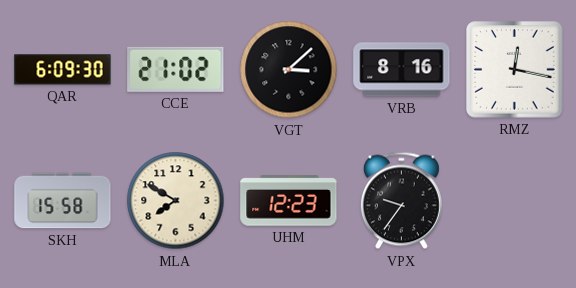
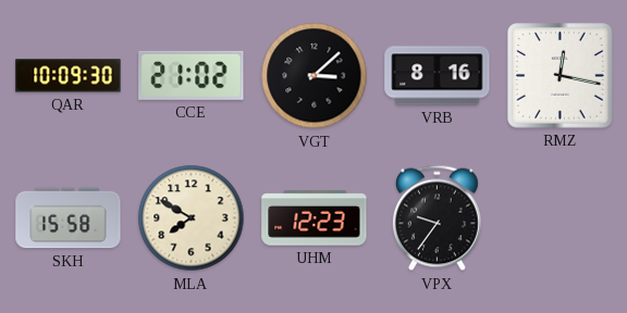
QAR: 6:09 -> 10:09 (69, 76)
